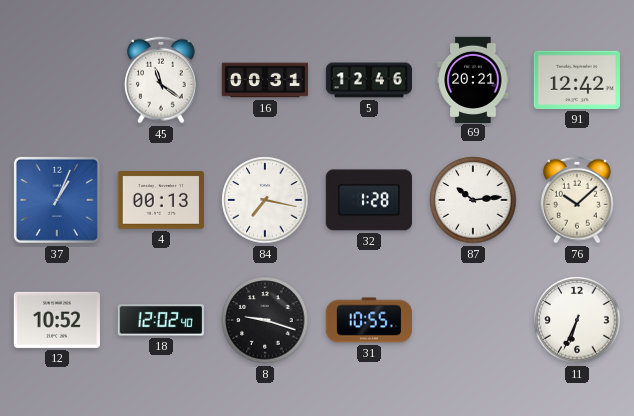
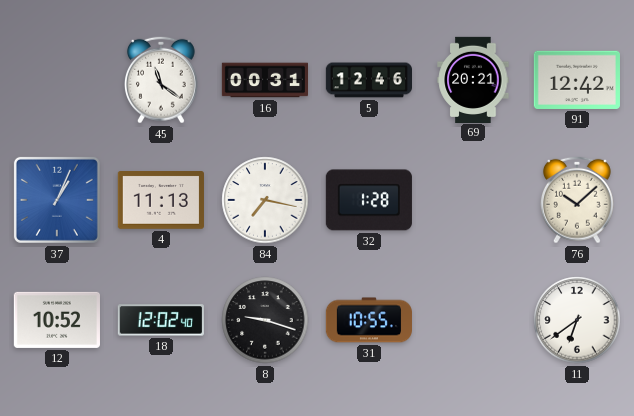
4: 00:13 -> 11:13 (161, 201)
87: 10:14 -> none (473, 200)
11: 6:34 -> 6:39 (577, 320)
